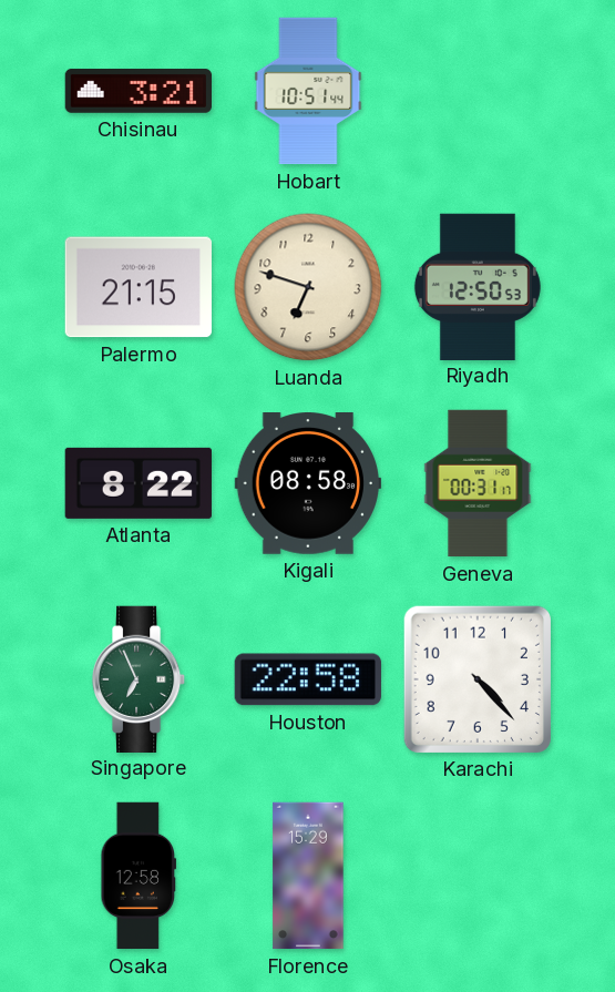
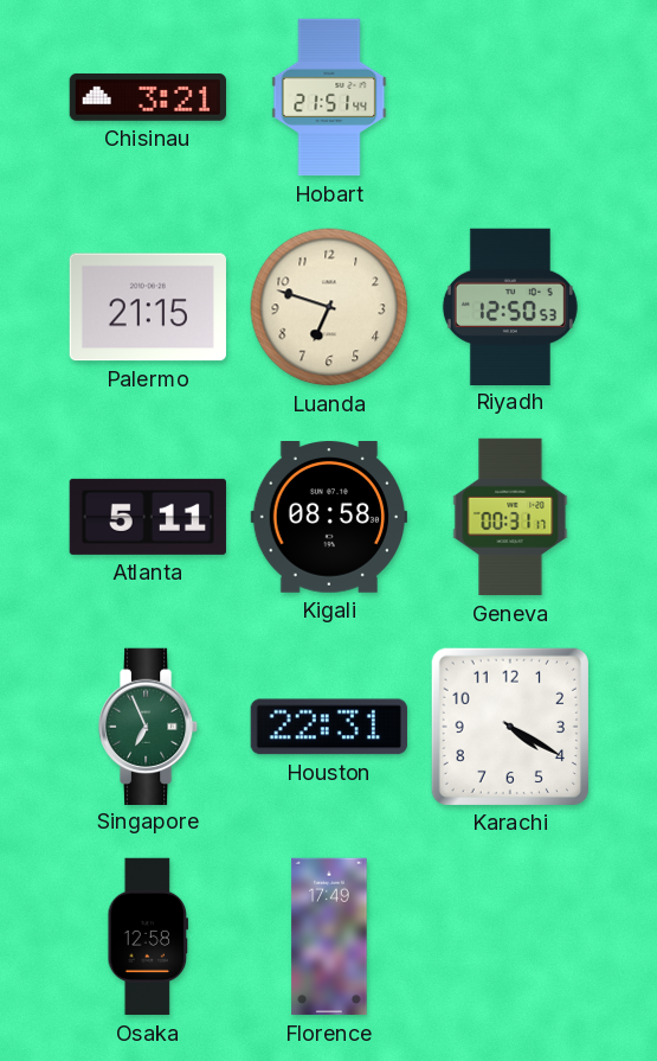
Hobart: 10:51 -> 21:51 (329, 97)
Atlanta: 8:22 -> 5:11 (148, 517)
Houston: 22:58 -> 22:31 (329, 727)
Karachi: 4:23 -> 4:20 (510, 727)
Florence: 15:29 -> 17:49 (329, 937)
